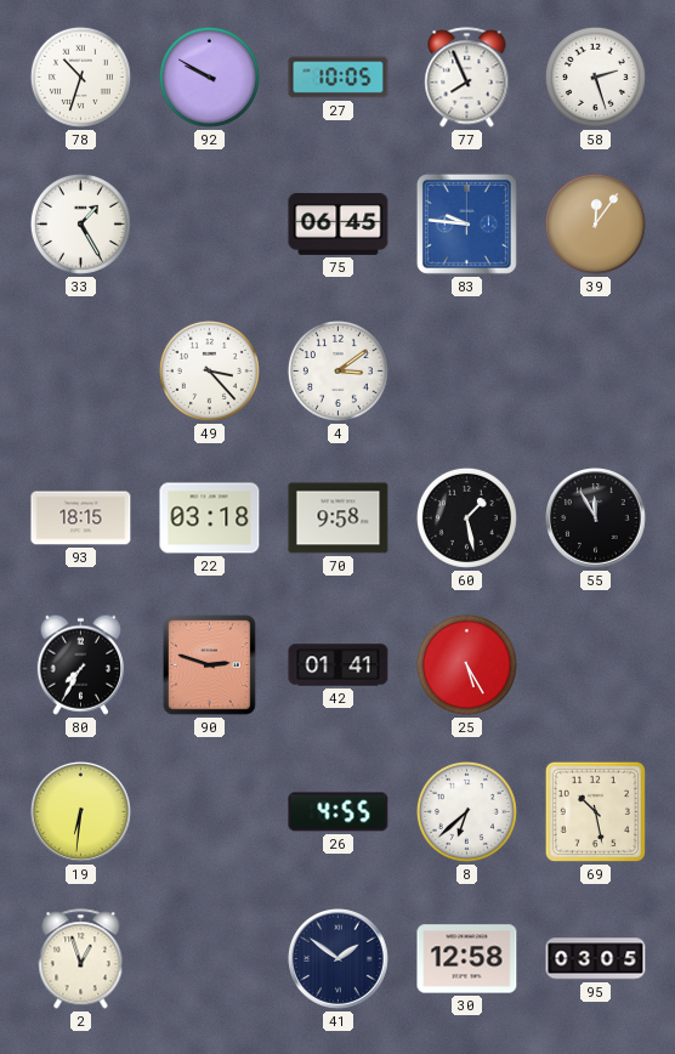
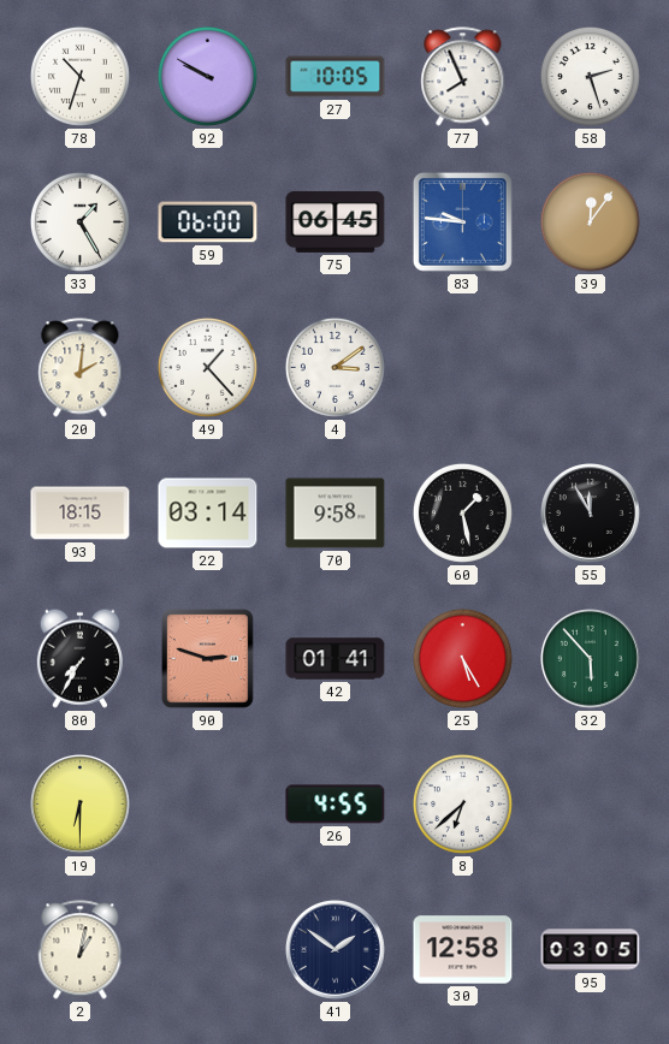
59: none -> 06:00 (208, 223)
20: none -> 2:01 (81, 368)
49: 3:23 -> 1:23 (207, 367)
22: 03:18 -> 03:14 (208, 514)
32: none -> 5:53 (591, 659)
19: 6:31 -> 6:30 (81, 805)
69: 10:28 -> none (595, 811)
2: 12:57 -> 1:02 (81, 950)
